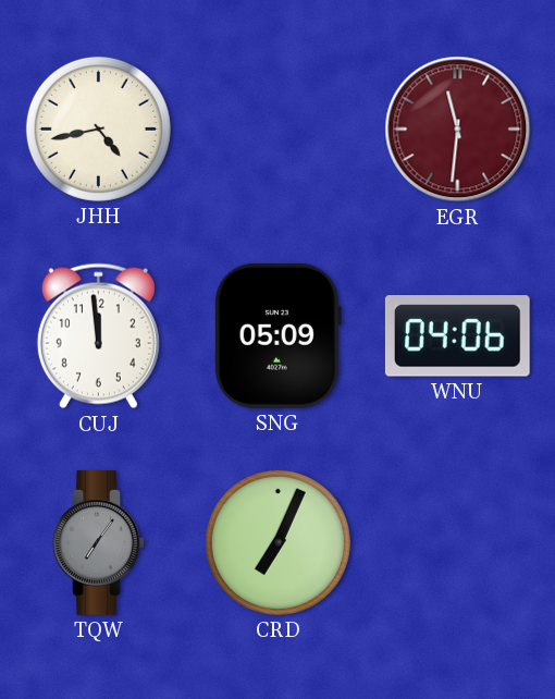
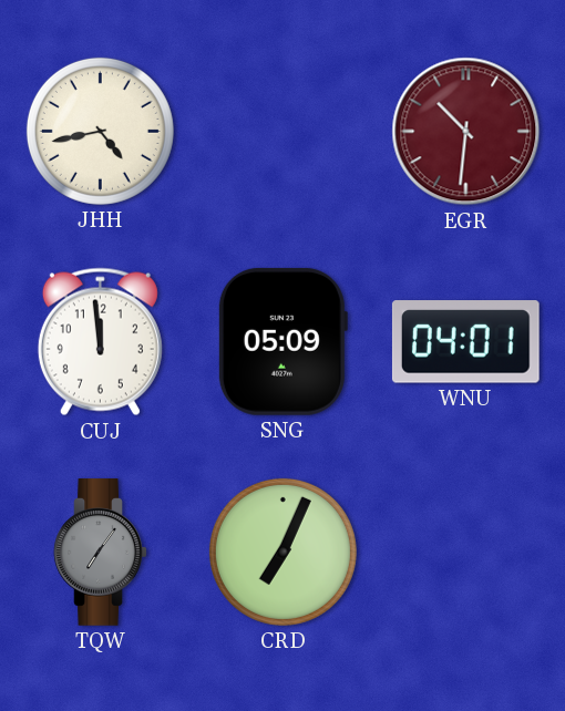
EGR: 11:31 -> 10:31 (466, 132)
WNU: 04:06 -> 04:01 (465, 342)
